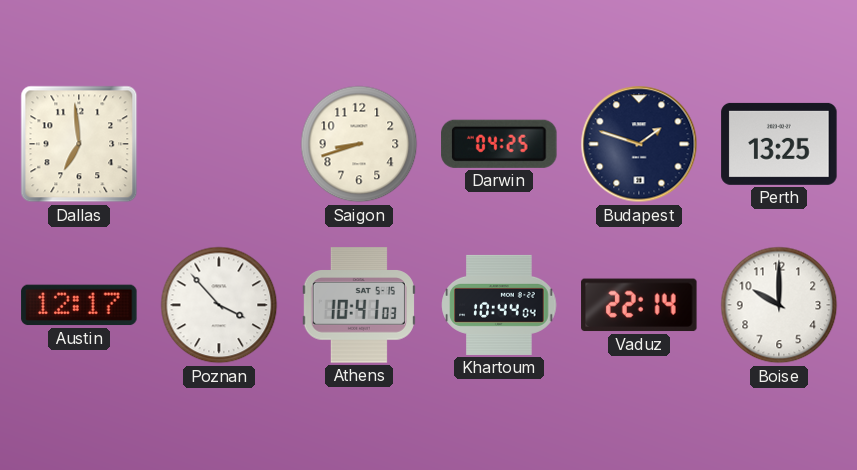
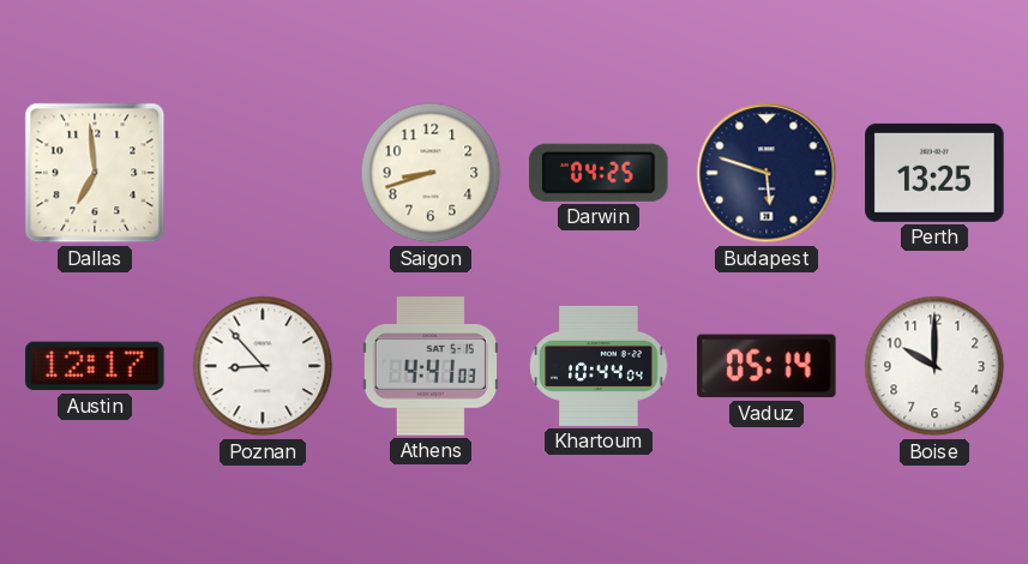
Budapest: 1:48 -> 5:48 (767, 173)
Poznan: 3:53 -> 8:53 (263, 366)
Athens: 10:41 -> 4:41 (431, 366)
Vaduz: 22:14 -> 05:14 (767, 366)
